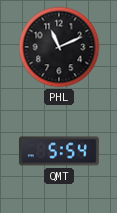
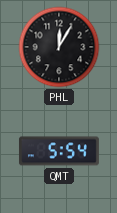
PHL: 11:11 -> 12:05 (59, 47)
